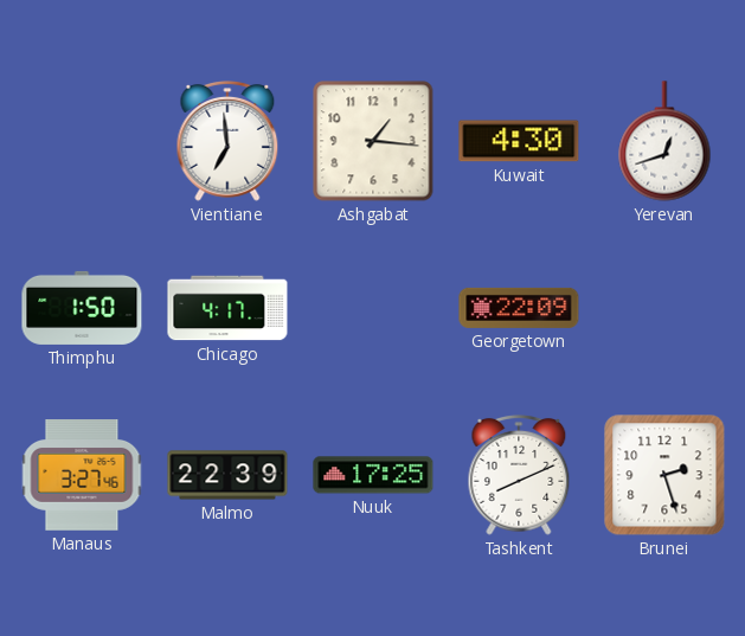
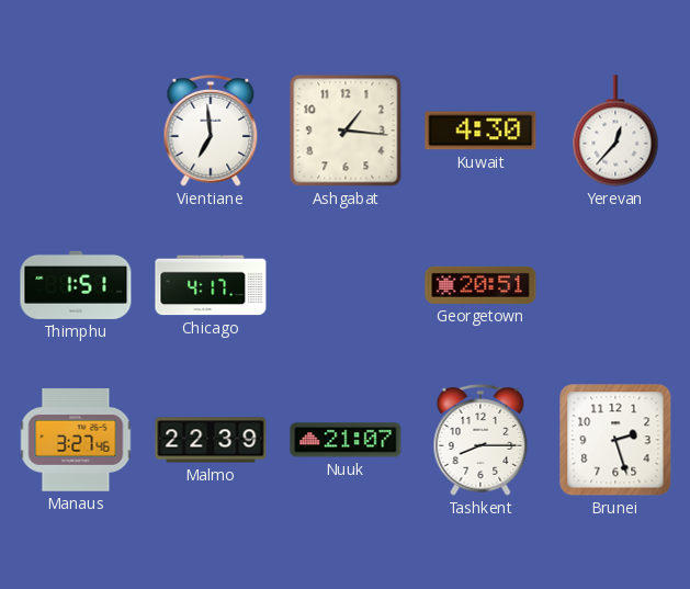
Yerevan: 12:42 -> 12:37 (615, 131)
Thimphu: 1:50 -> 1:51 (76, 285)
Georgetown: 22:09 -> 20:51 (480, 285)
Nuuk: 17:25 -> 21:07 (346, 440)
Tashkent: 8:11 -> 8:15 (480, 441)
